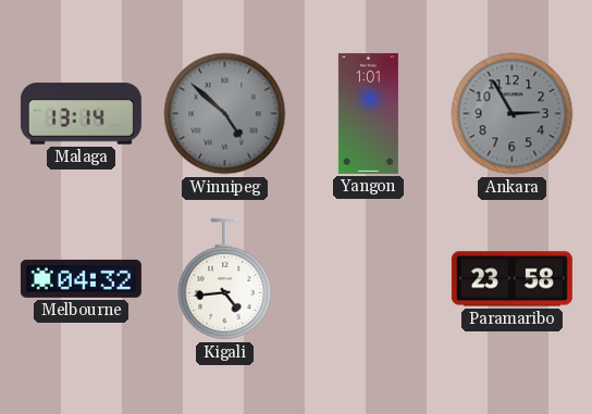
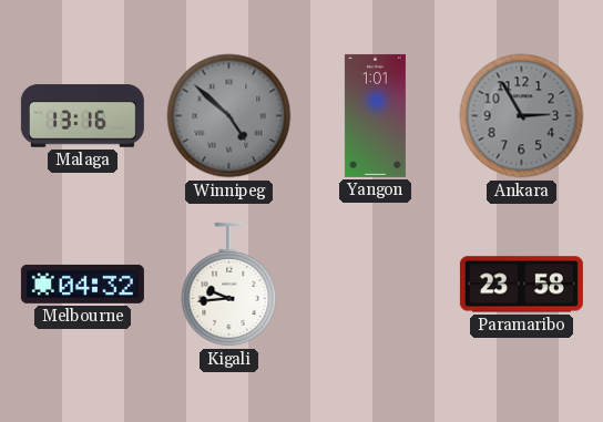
Malaga: 13:14 -> 13:16 (82, 116)
Kigali: 4:44 -> 9:44 (229, 285)
